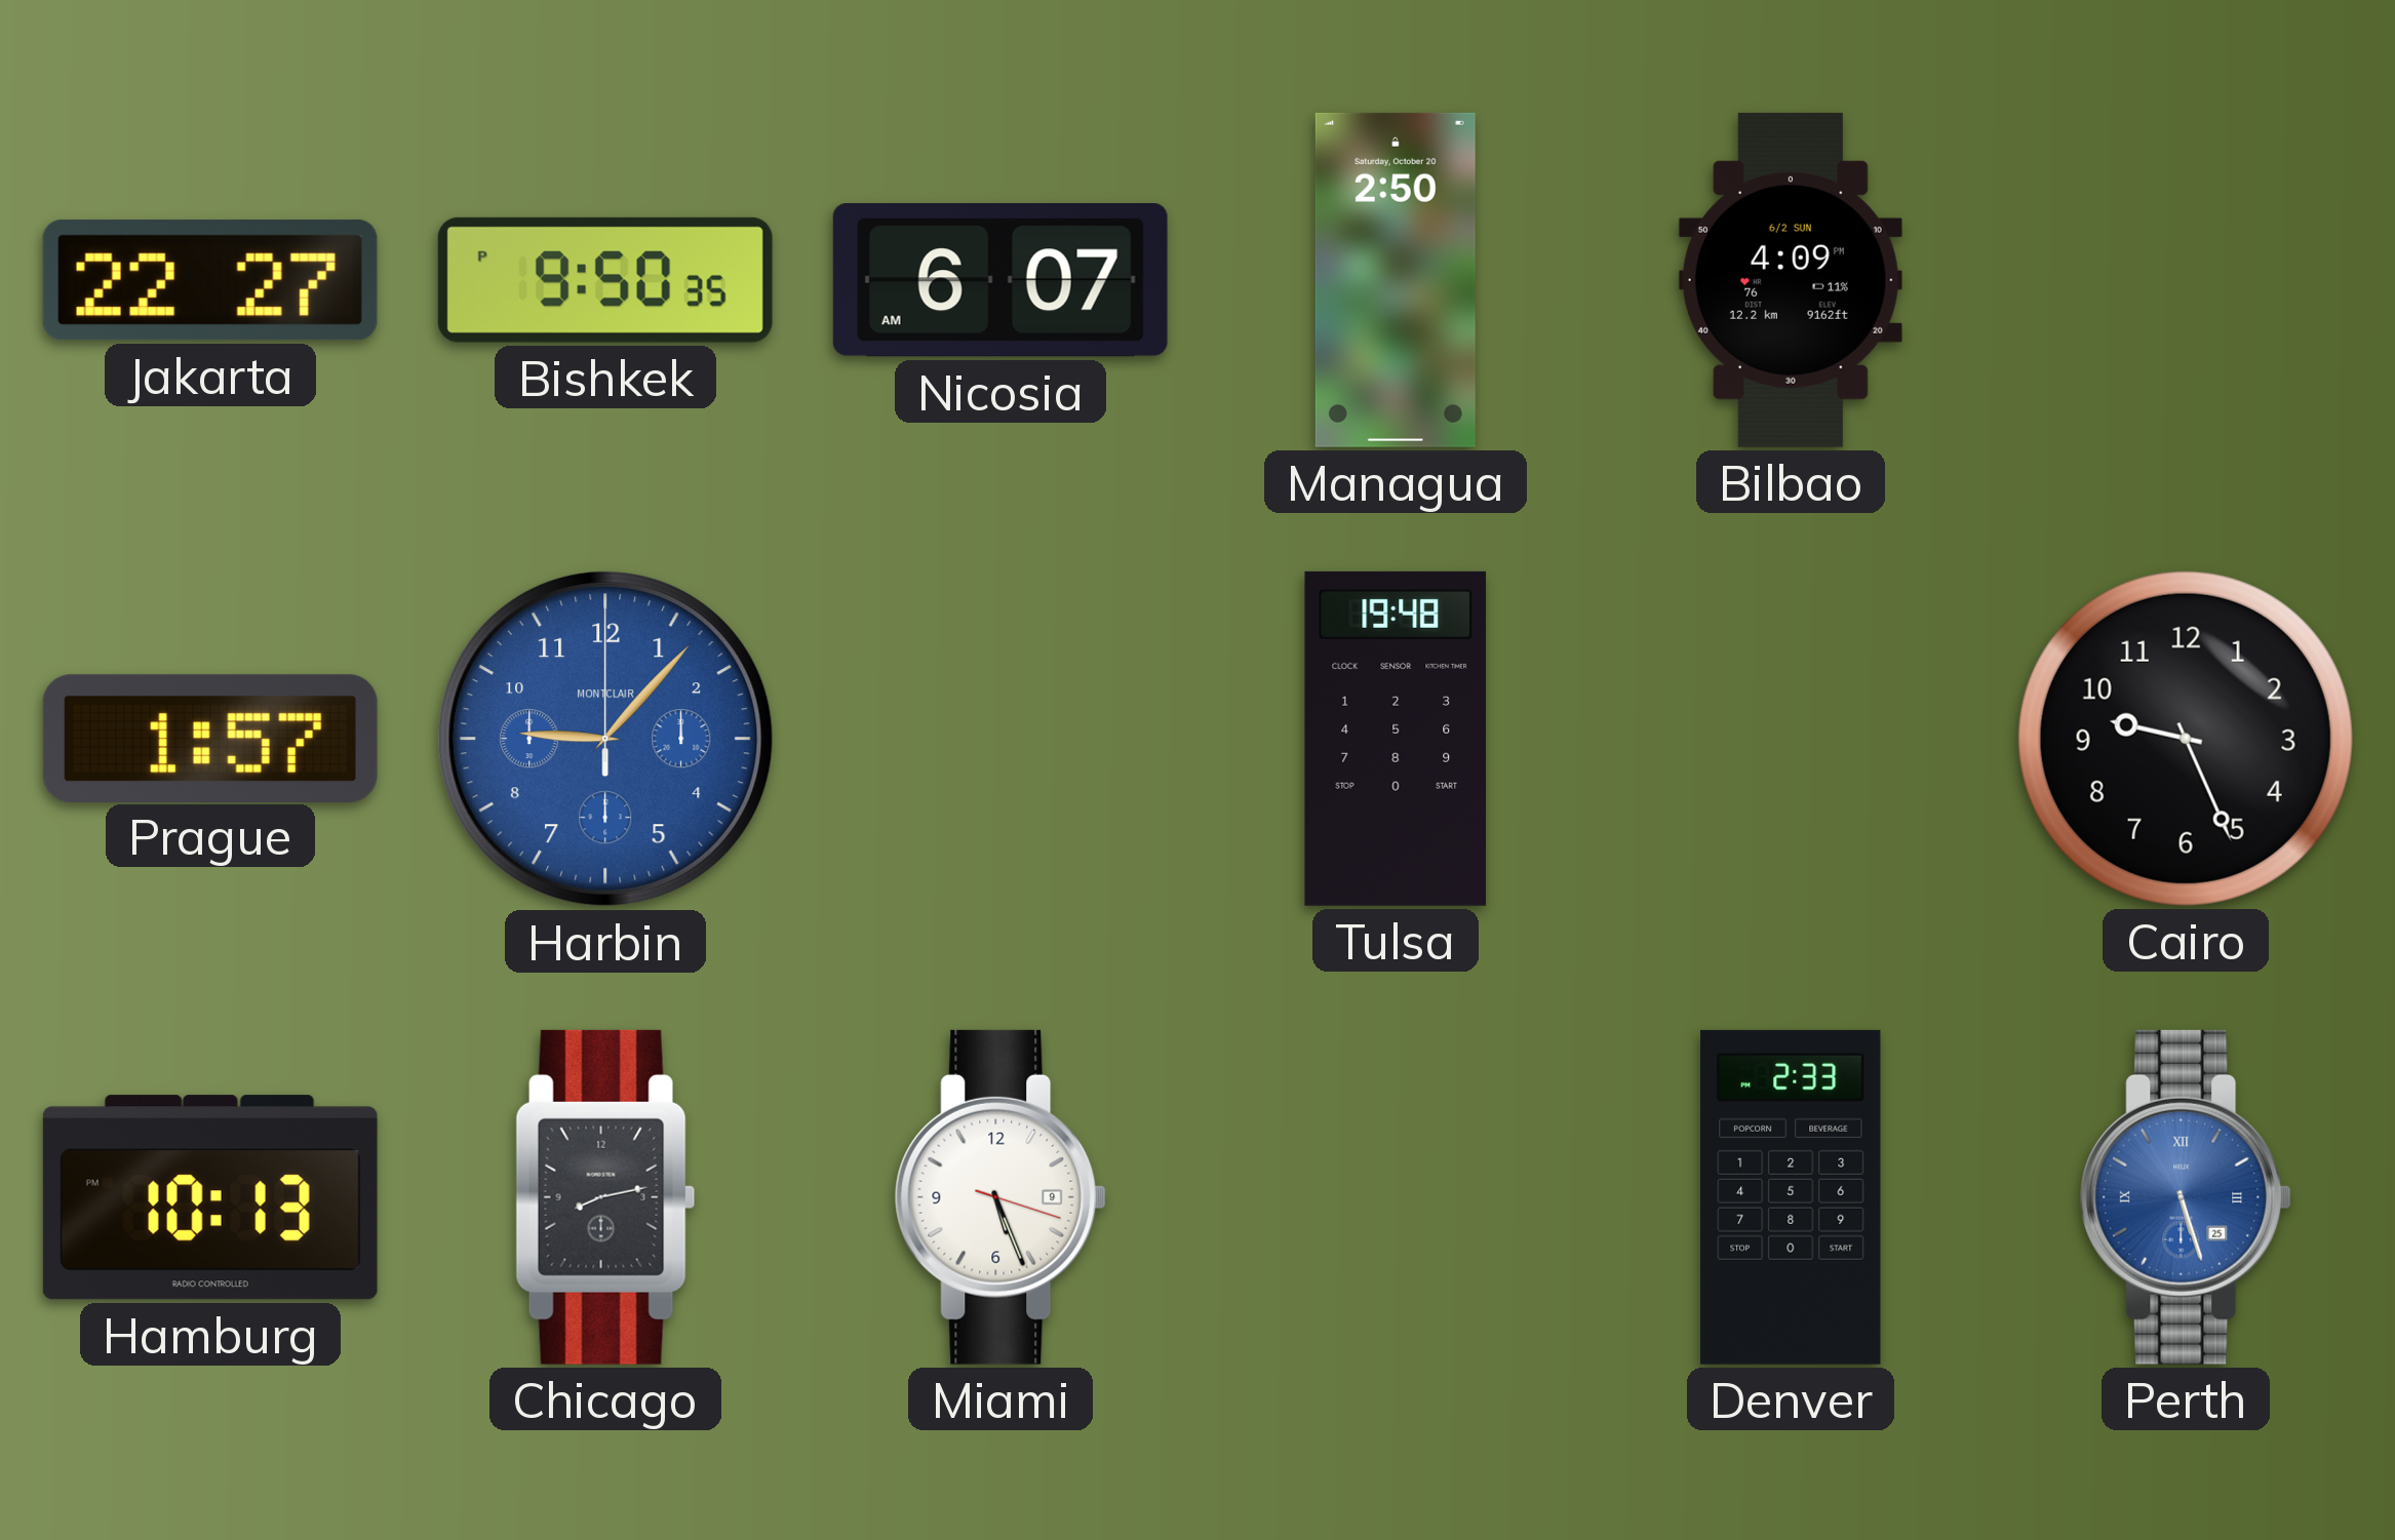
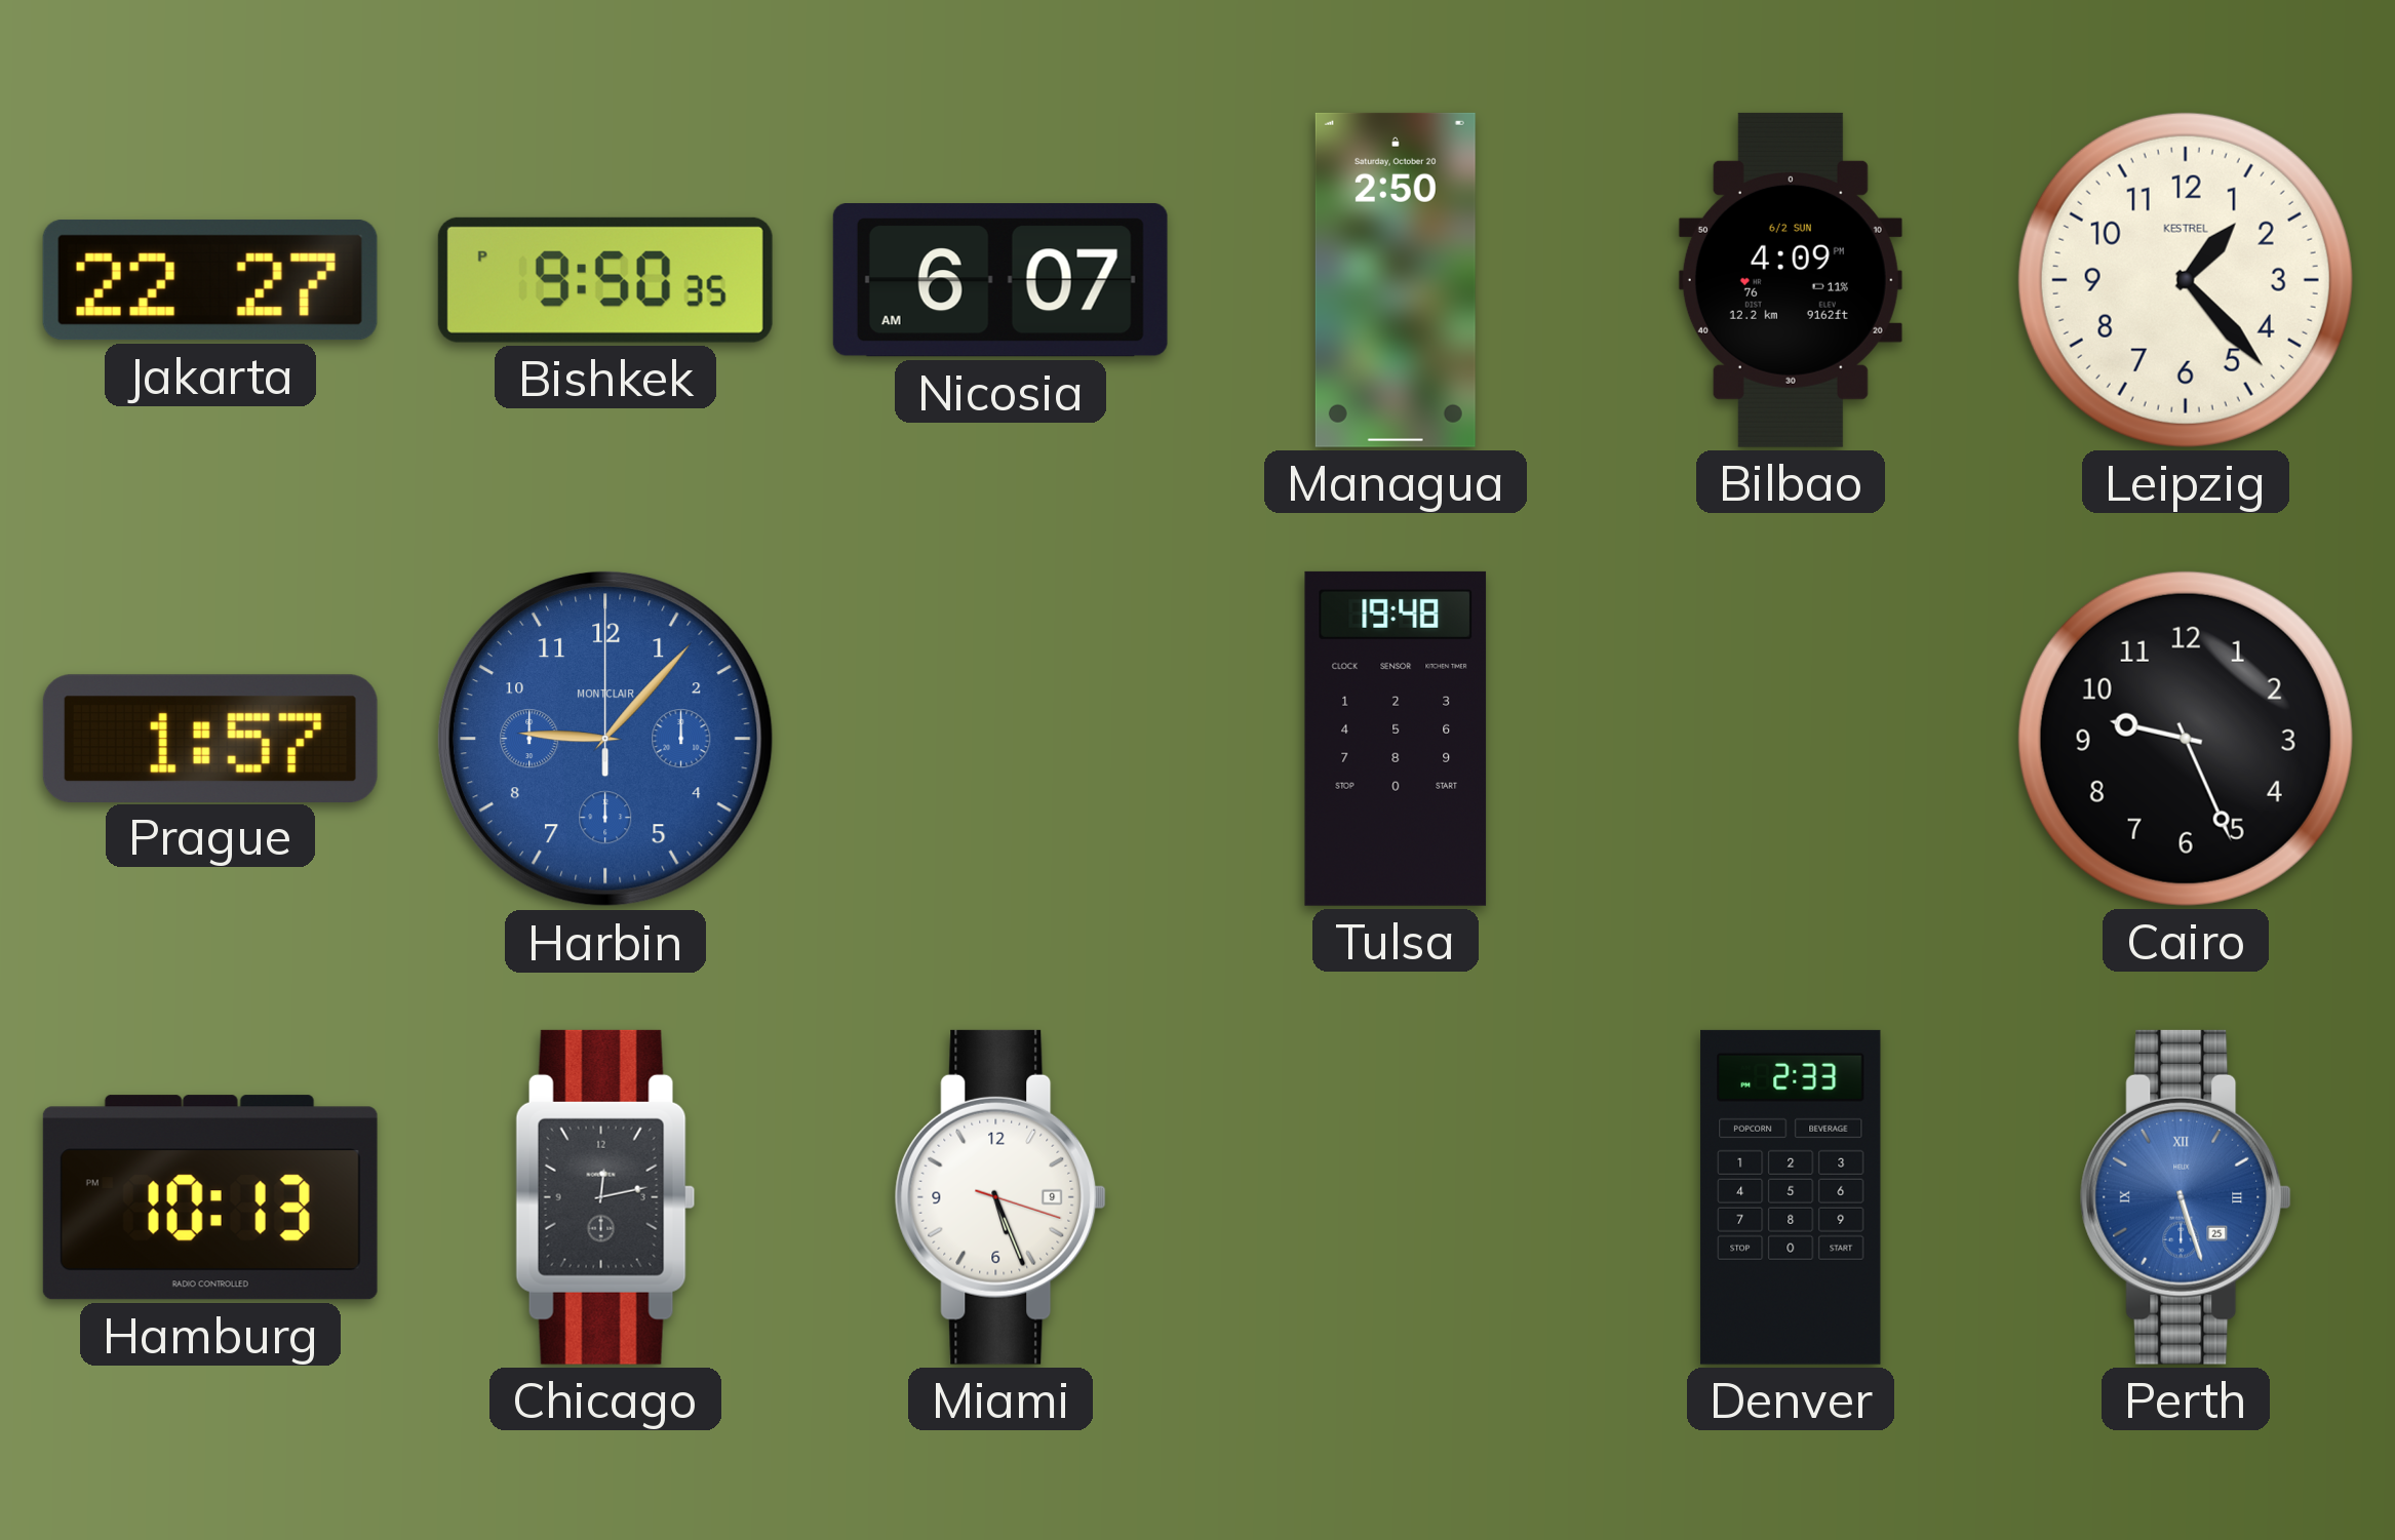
Leipzig: none -> 1:23 (2186, 280)
Chicago: 8:13 -> 12:13 (605, 1197)
